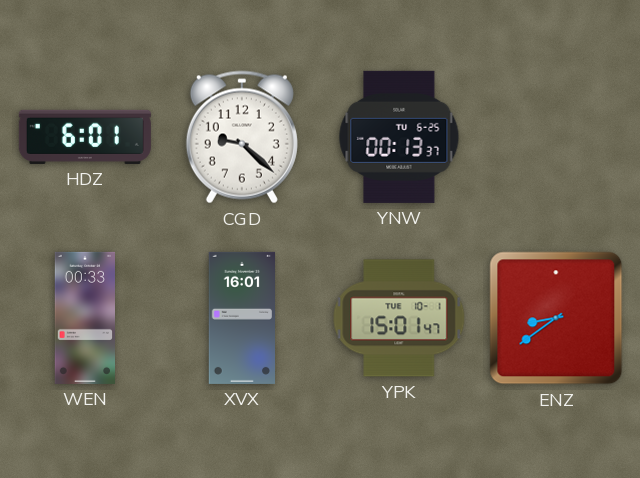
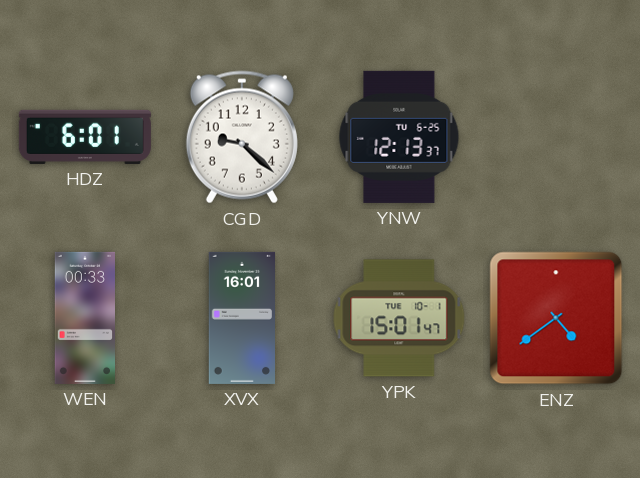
YNW: 00:13 -> 12:13 (399, 137)
ENZ: 8:39 -> 4:39 (556, 318)
